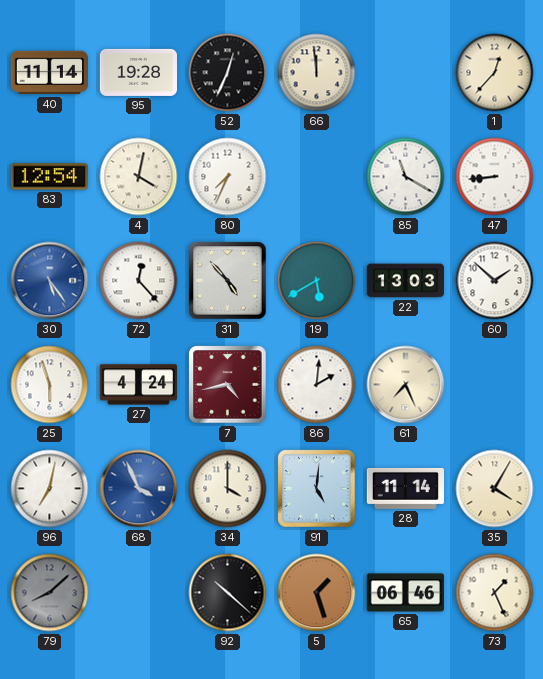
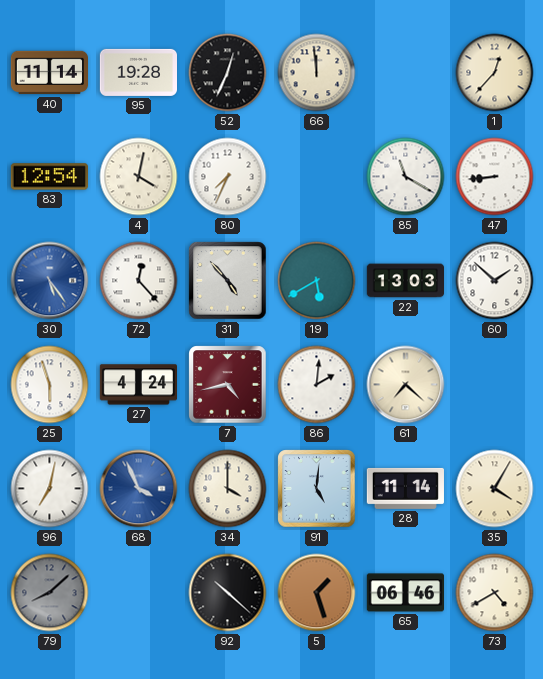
61: 7:26 -> 7:22 (406, 385)
73: 1:26 -> 4:40 (495, 593)
